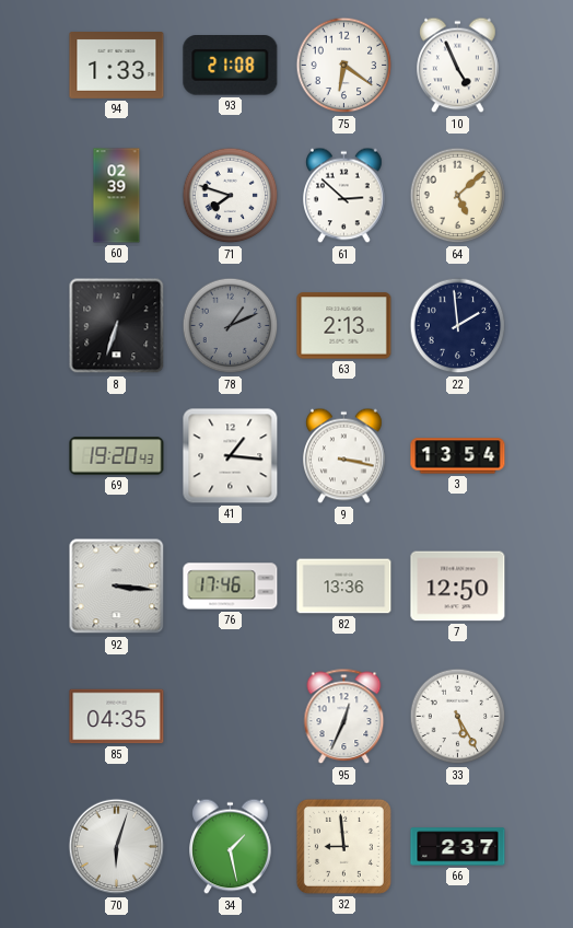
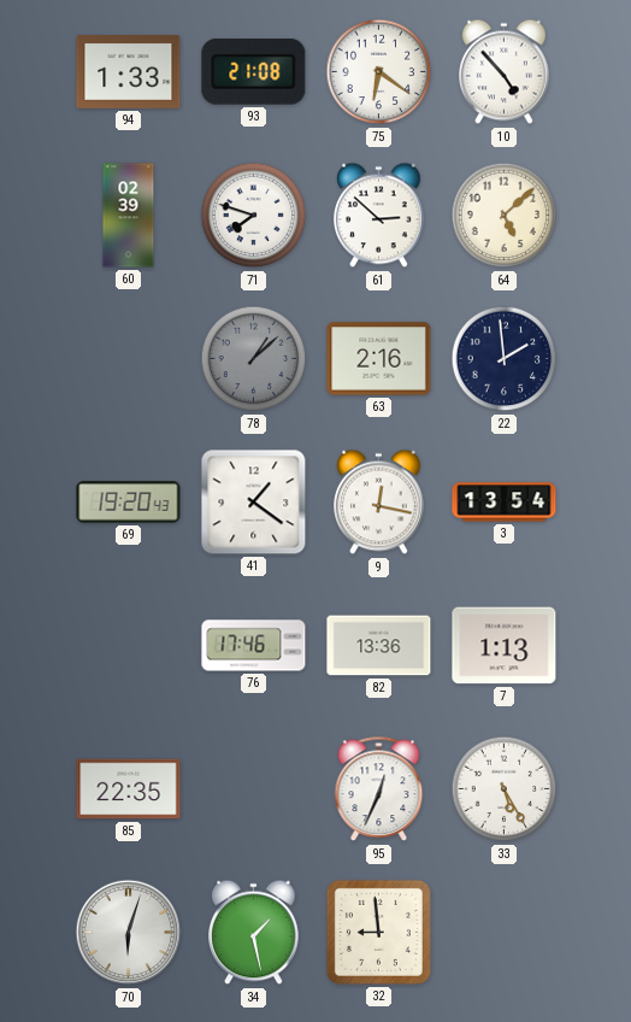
10: 4:56 -> 4:53 (505, 72)
8: 6:33 -> none (117, 326)
78: 1:11 -> 1:08 (254, 359)
63: 2:13 -> 2:16 (379, 359)
41: 1:16 -> 1:21 (254, 503)
9: 3:17 -> 12:17 (379, 503)
92: 3:16 -> none (117, 587)
7: 12:50 -> 1:13 (505, 646)
85: 04:35 -> 22:35 (129, 789)
66: 2:37 -> none (458, 847)
